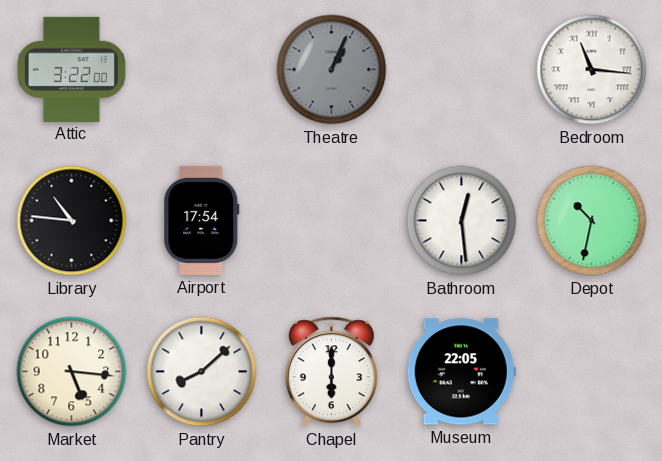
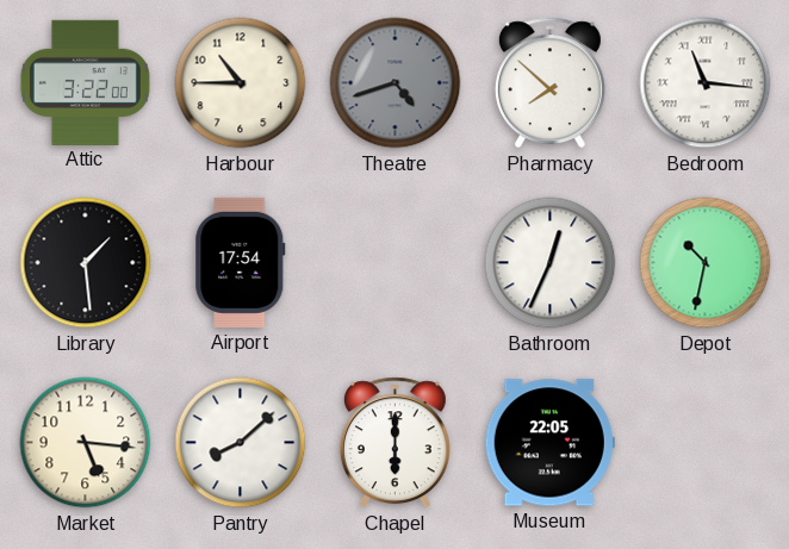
Harbour: none -> 10:45 (241, 83)
Theatre: 1:04 -> 4:42 (396, 83)
Pharmacy: none -> 7:52 (549, 83)
Library: 10:46 -> 1:29 (86, 263)
Bathroom: 12:29 -> 12:34 (551, 263)
